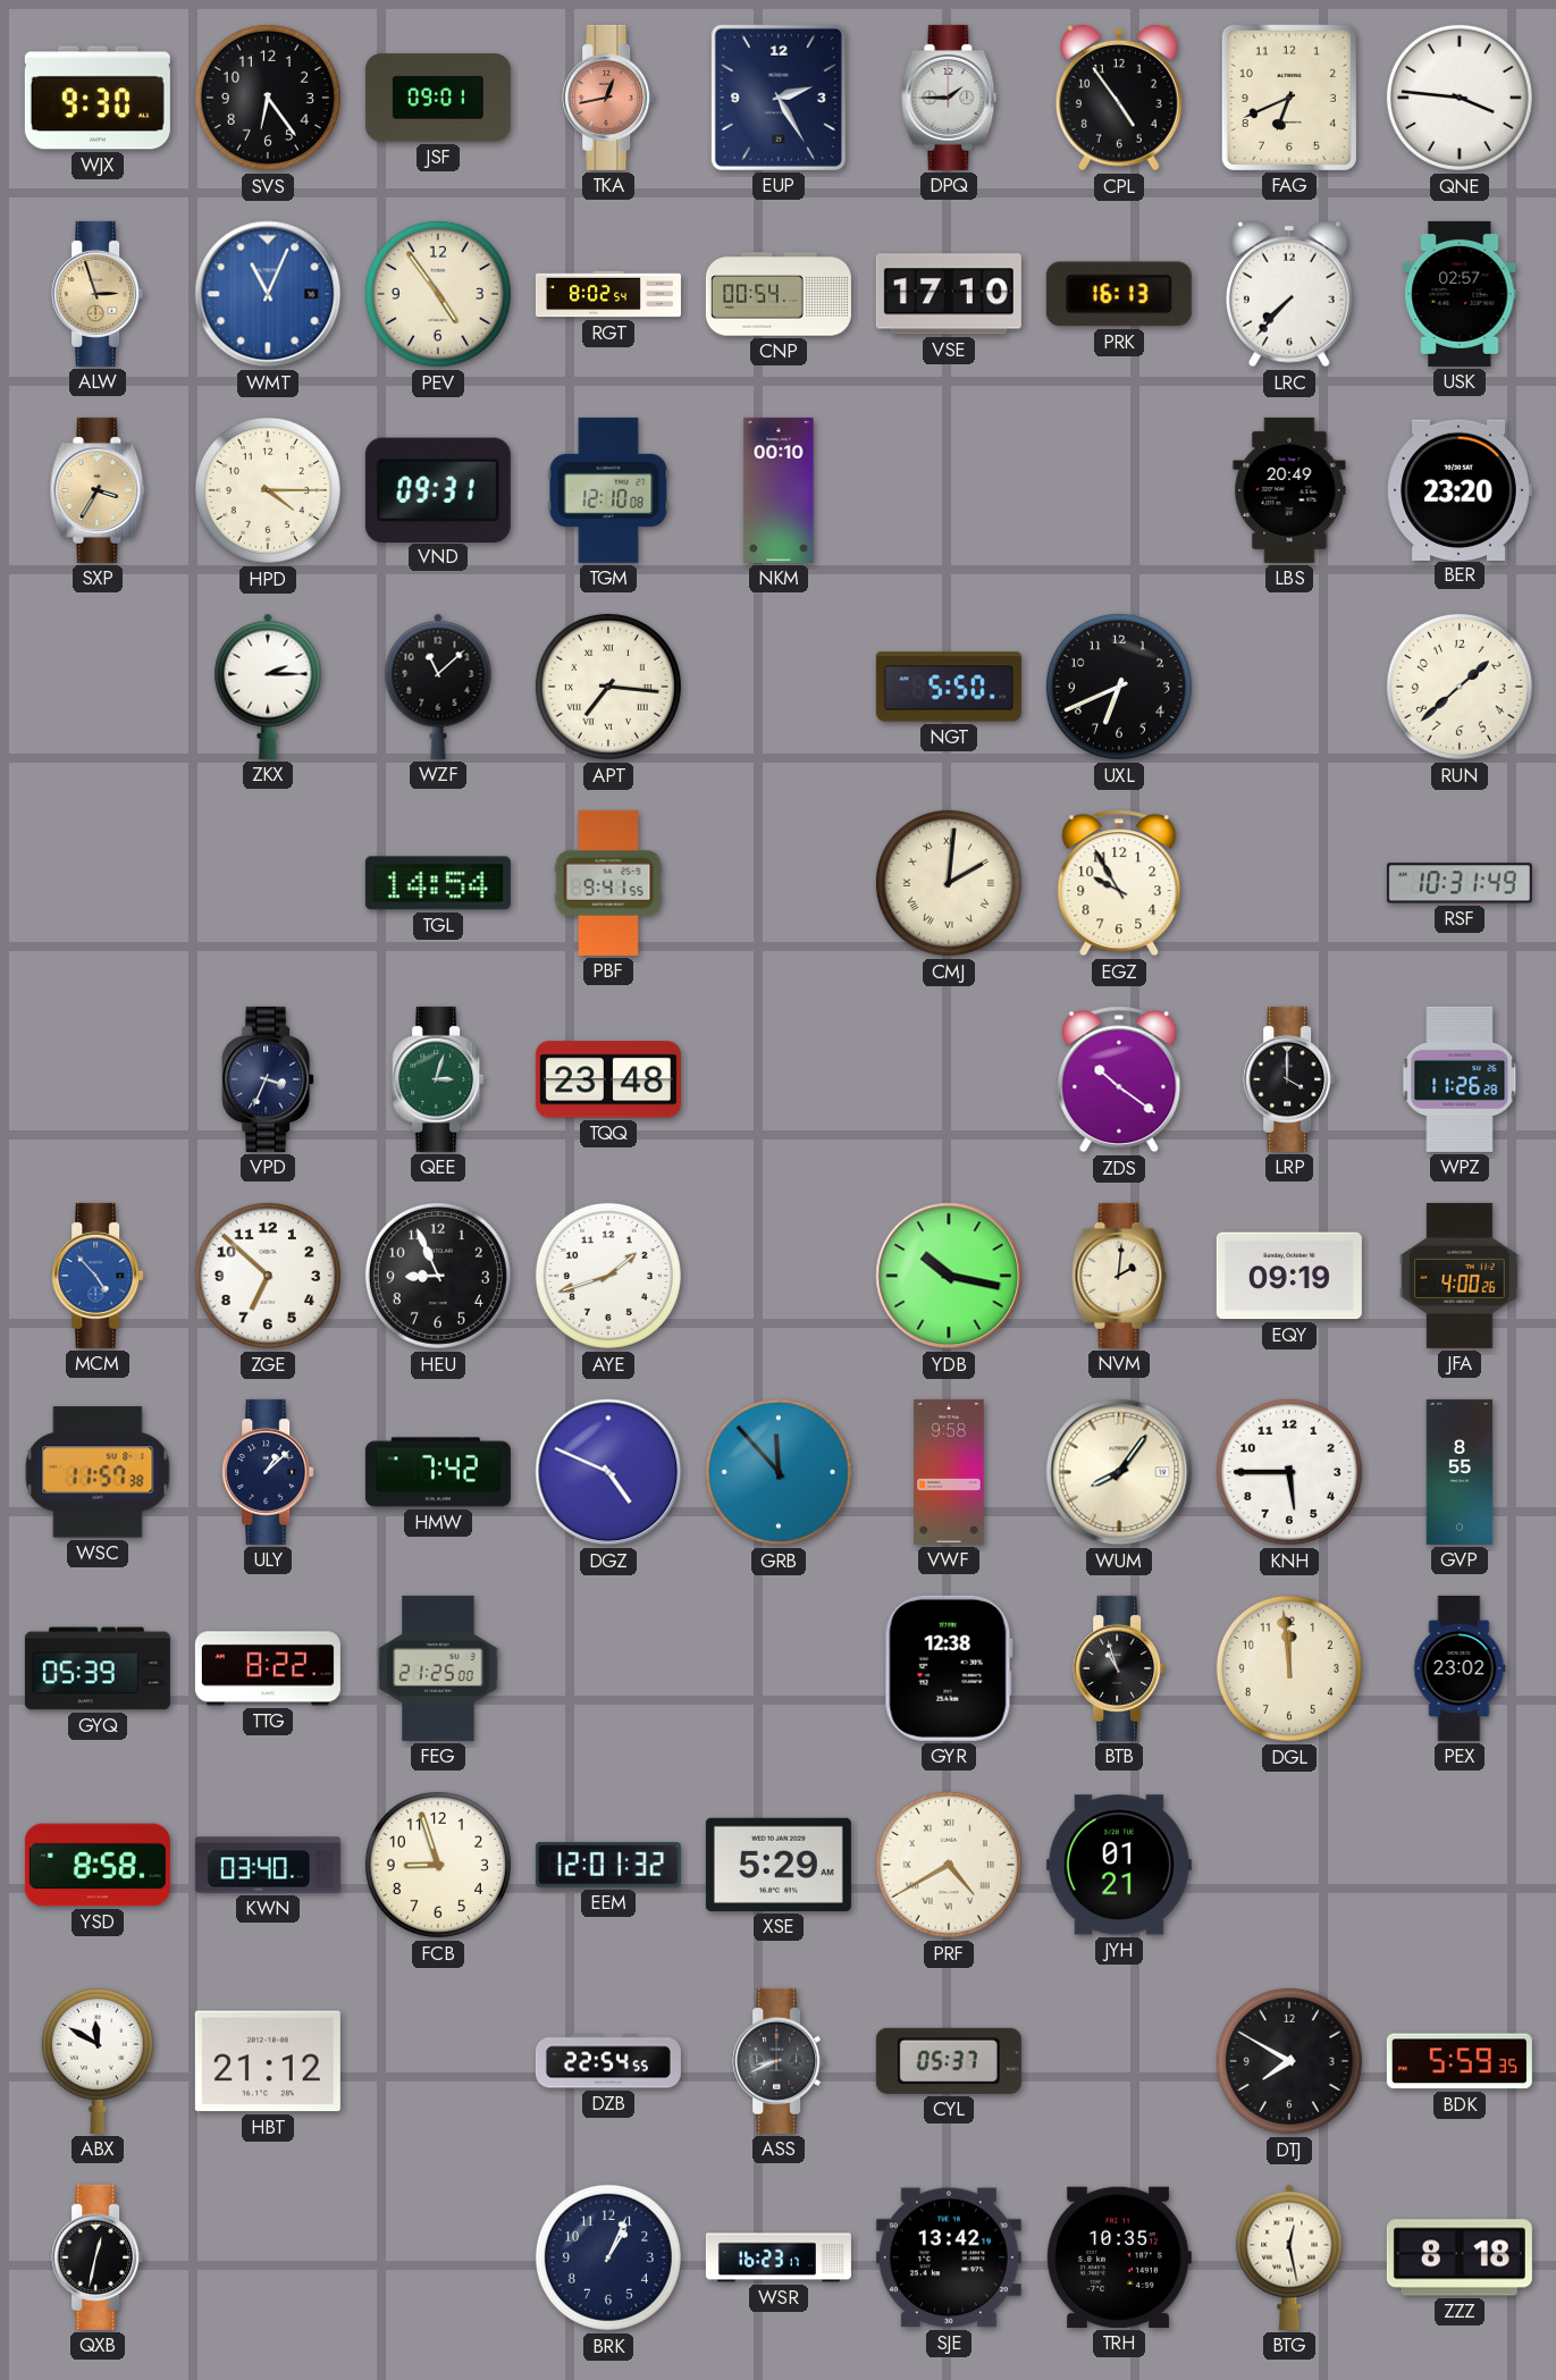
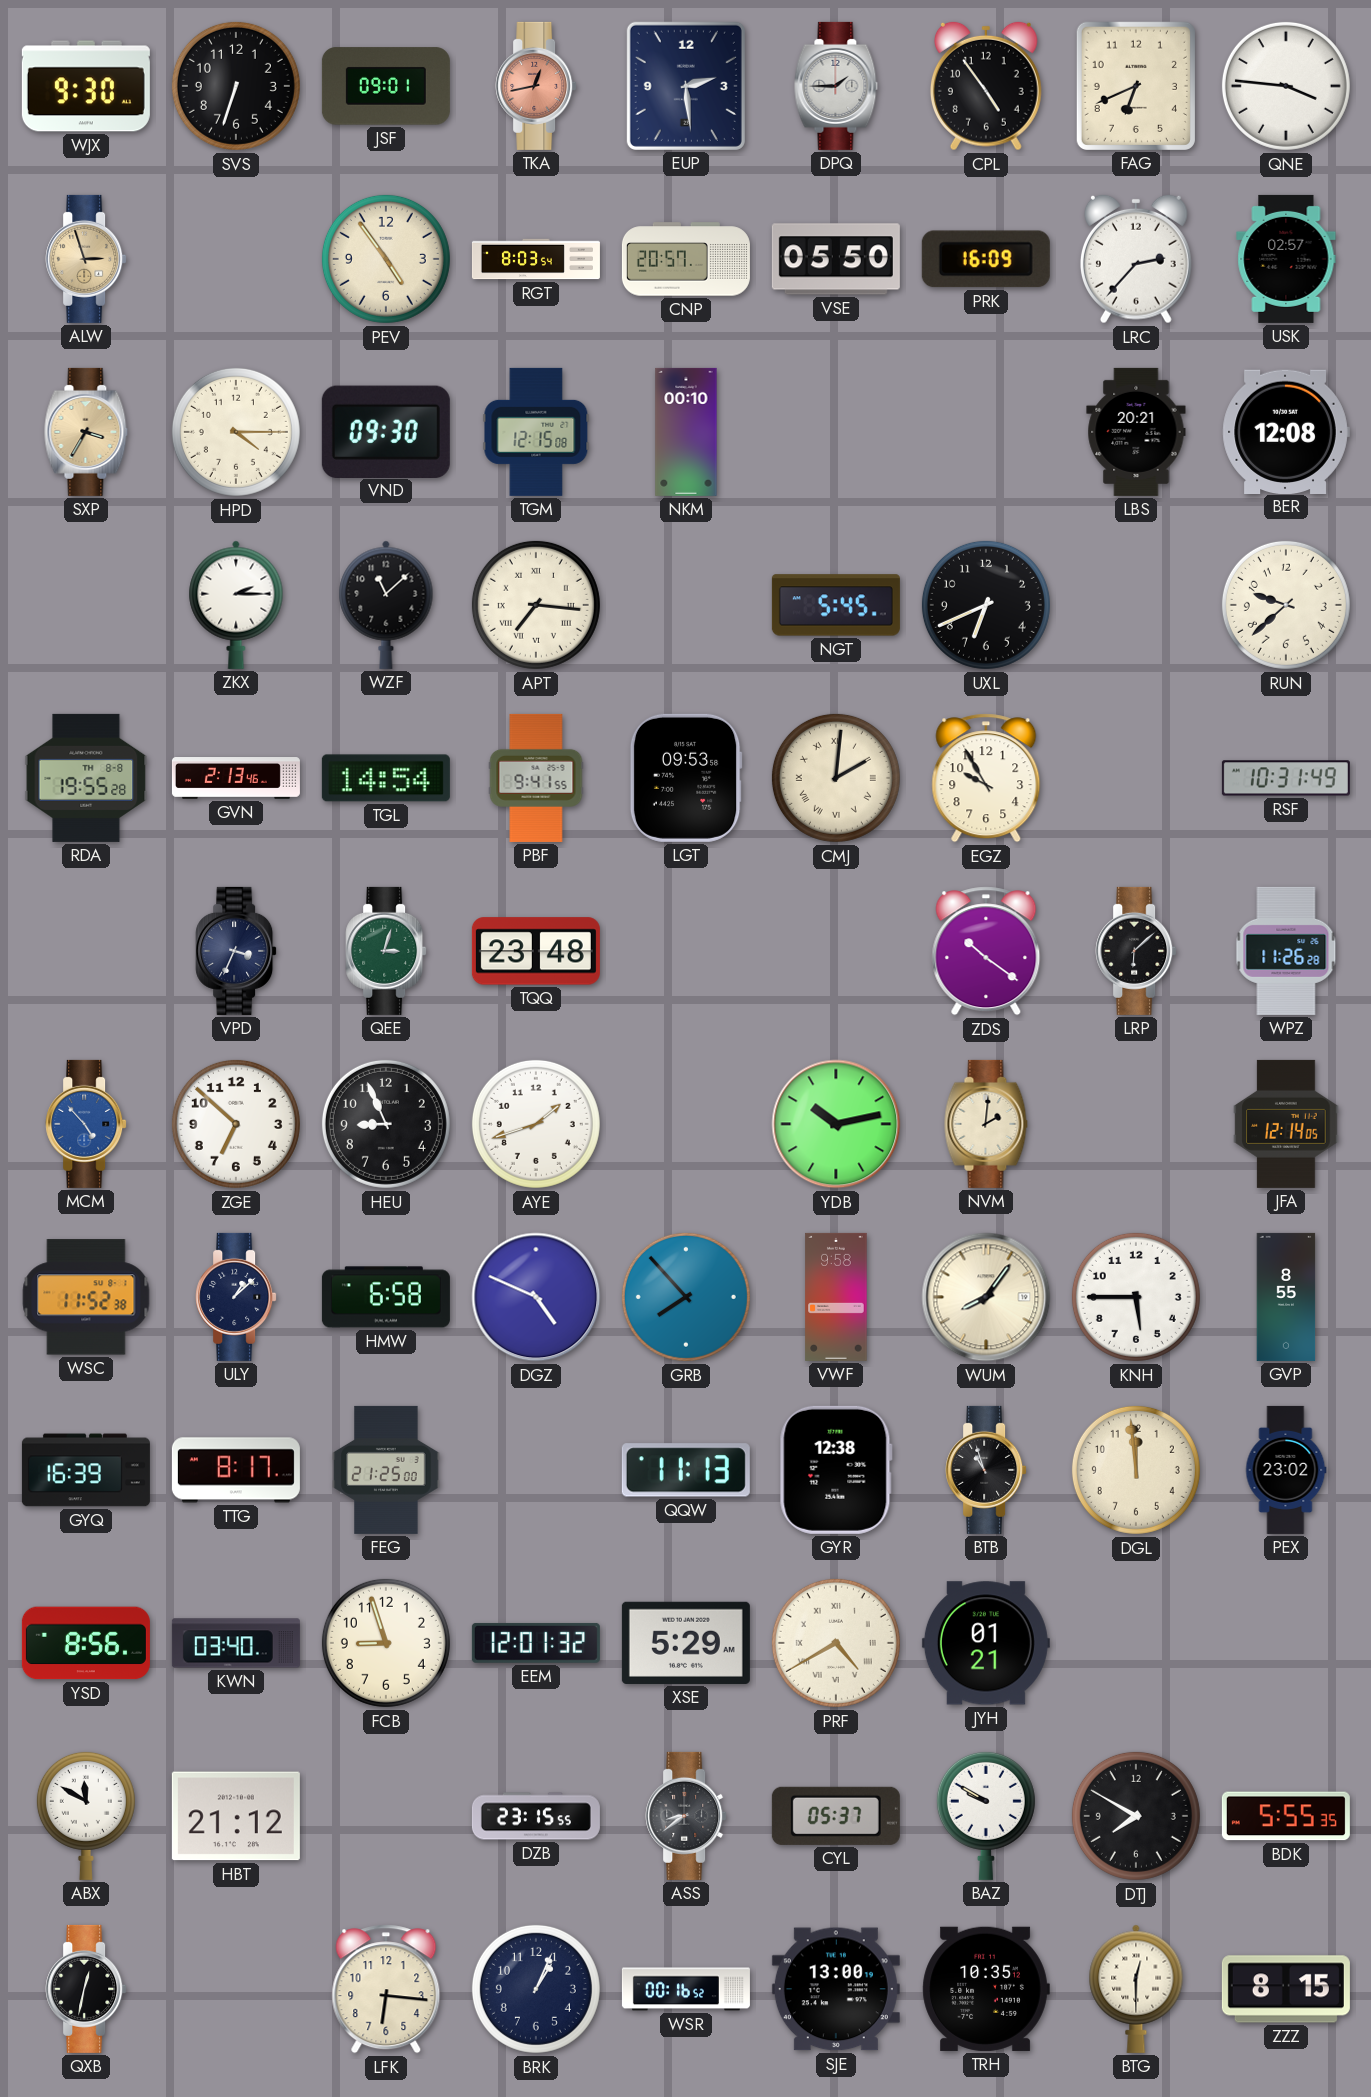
SVS: 6:24 -> 6:33 (236, 86)
EUP: 2:25 -> 2:29 (686, 86)
WMT: 11:04 -> none (268, 294)
RGT: 8:02 -> 8:03 (536, 259)
CNP: 00:54 -> 20:57 (686, 259)
VSE: 17:10 -> 05:50 (836, 259)
PRK: 16:13 -> 16:09 (986, 259)
LRC: 7:37 -> 2:37 (1136, 259)
VND: 09:31 -> 09:30 (386, 431)
TGM: 12:10 -> 12:15 (536, 432)
LBS: 20:49 -> 20:21 (1136, 432)
BER: 23:20 -> 12:08 (1286, 431)
NGT: 5:50 -> 5:45 (836, 605)
RUN: 1:38 -> 9:38 (1286, 605)
RDA: none -> 19:55 (86, 778)
GVN: none -> 2:13 (236, 779)
LGT: none -> 09:53 (686, 778)
LRP: 4:00 -> 6:08 (1136, 951)
YDB: 10:17 -> 10:13 (836, 1124)
EQY: 09:19 -> none (1289, 1276)
JFA: 4:00 -> 12:14 (1286, 1124)
WSC: 11:57 -> 11:52 (86, 1297)
HMW: 7:42 -> 6:58 (386, 1297)
GRB: 11:53 -> 7:53 (686, 1297)
GYQ: 05:39 -> 16:39 (86, 1470)
TTG: 8:22 -> 8:17 (236, 1470)
QQW: none -> 11:13 (686, 1470)
YSD: 8:58 -> 8:56 (86, 1643)
DZB: 22:54 -> 23:15 (536, 1816)
ASS: 8:41 -> 8:39 (686, 1816)
BAZ: none -> 9:50 (986, 1815)
BDK: 5:59 -> 5:55 (1286, 1816)
LFK: none -> 6:16 (386, 1989)
WSR: 16:23 -> 00:16 (686, 1989)
SJE: 13:42 -> 13:00 (836, 1989)
BTG: 12:28 -> 12:30 (1136, 1989)
ZZZ: 8:18 -> 8:15 (1286, 1989)
